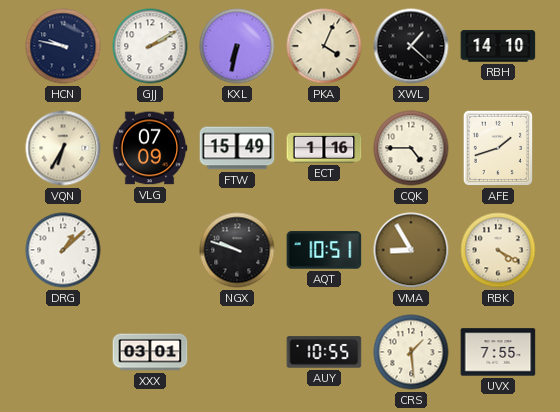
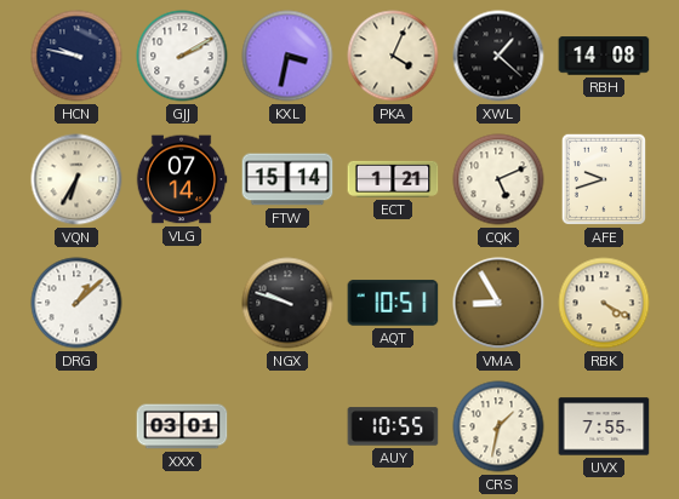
KXL: 6:32 -> 3:32 (287, 56)
RBH: 14:10 -> 14:08 (604, 56)
VLG: 07:09 -> 07:14 (182, 179)
FTW: 15:49 -> 15:14 (287, 179)
ECT: 1:16 -> 1:21 (393, 179)
CQK: 4:45 -> 5:11 (498, 179)
AFE: 1:42 -> 9:42 (604, 179)
CRS: 1:29 -> 1:32 (498, 426)
